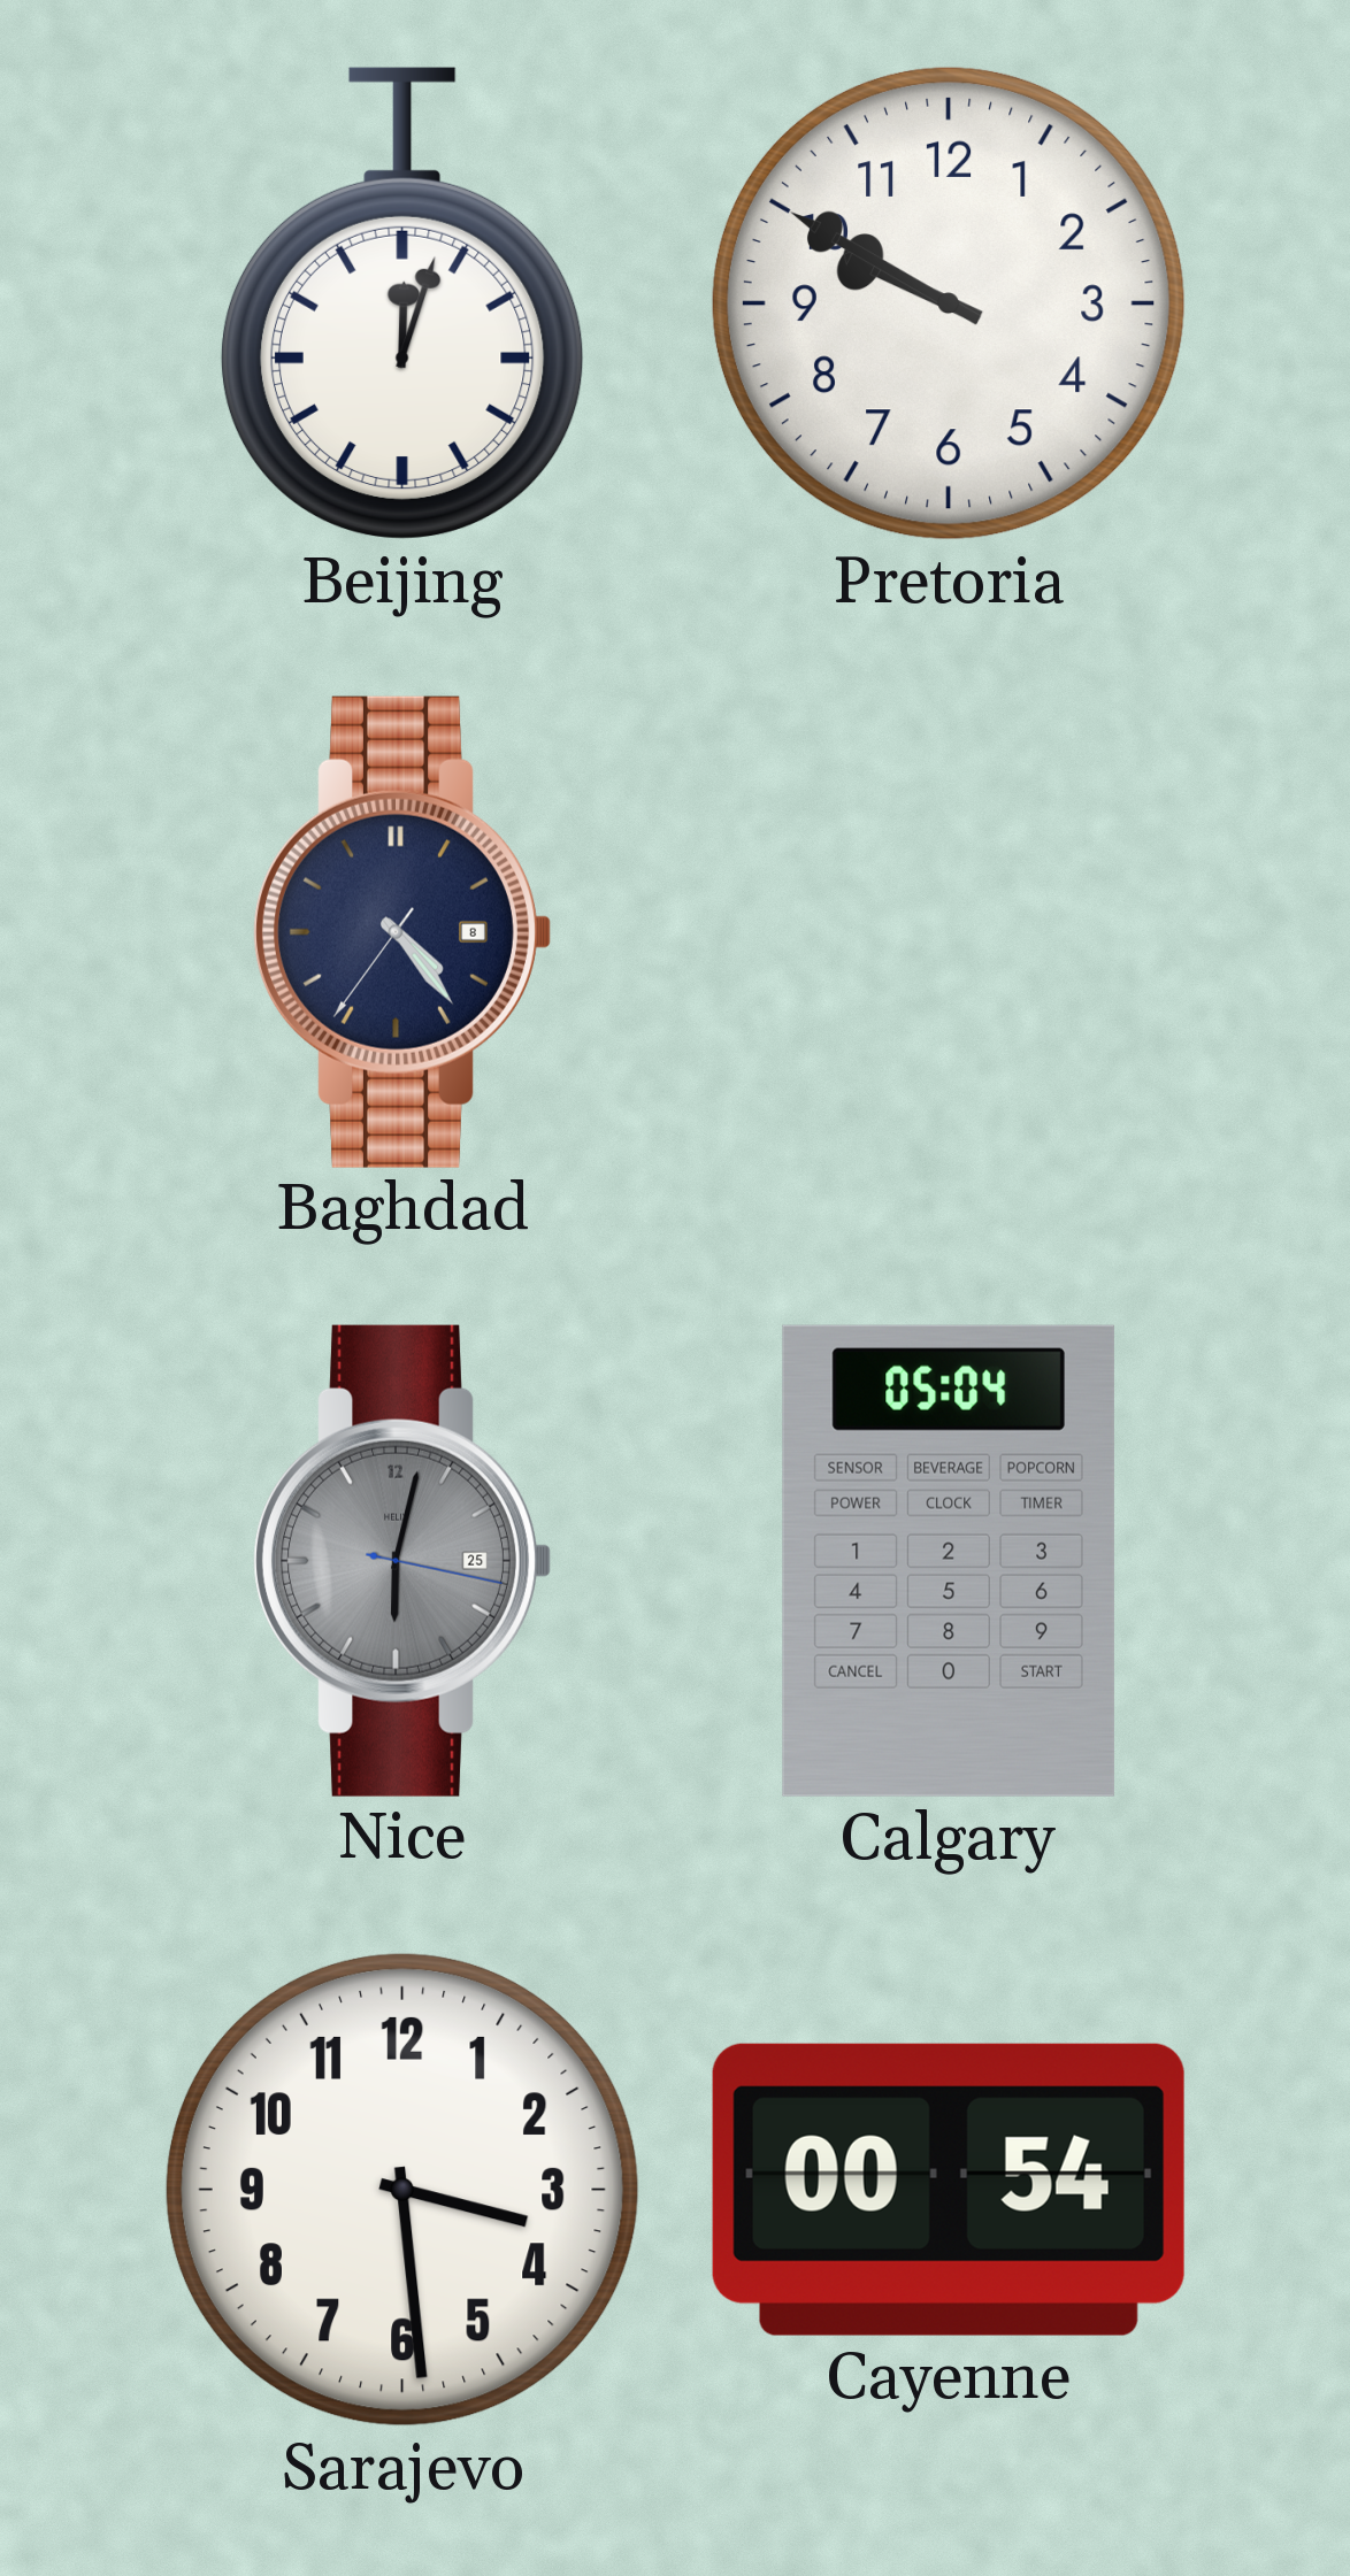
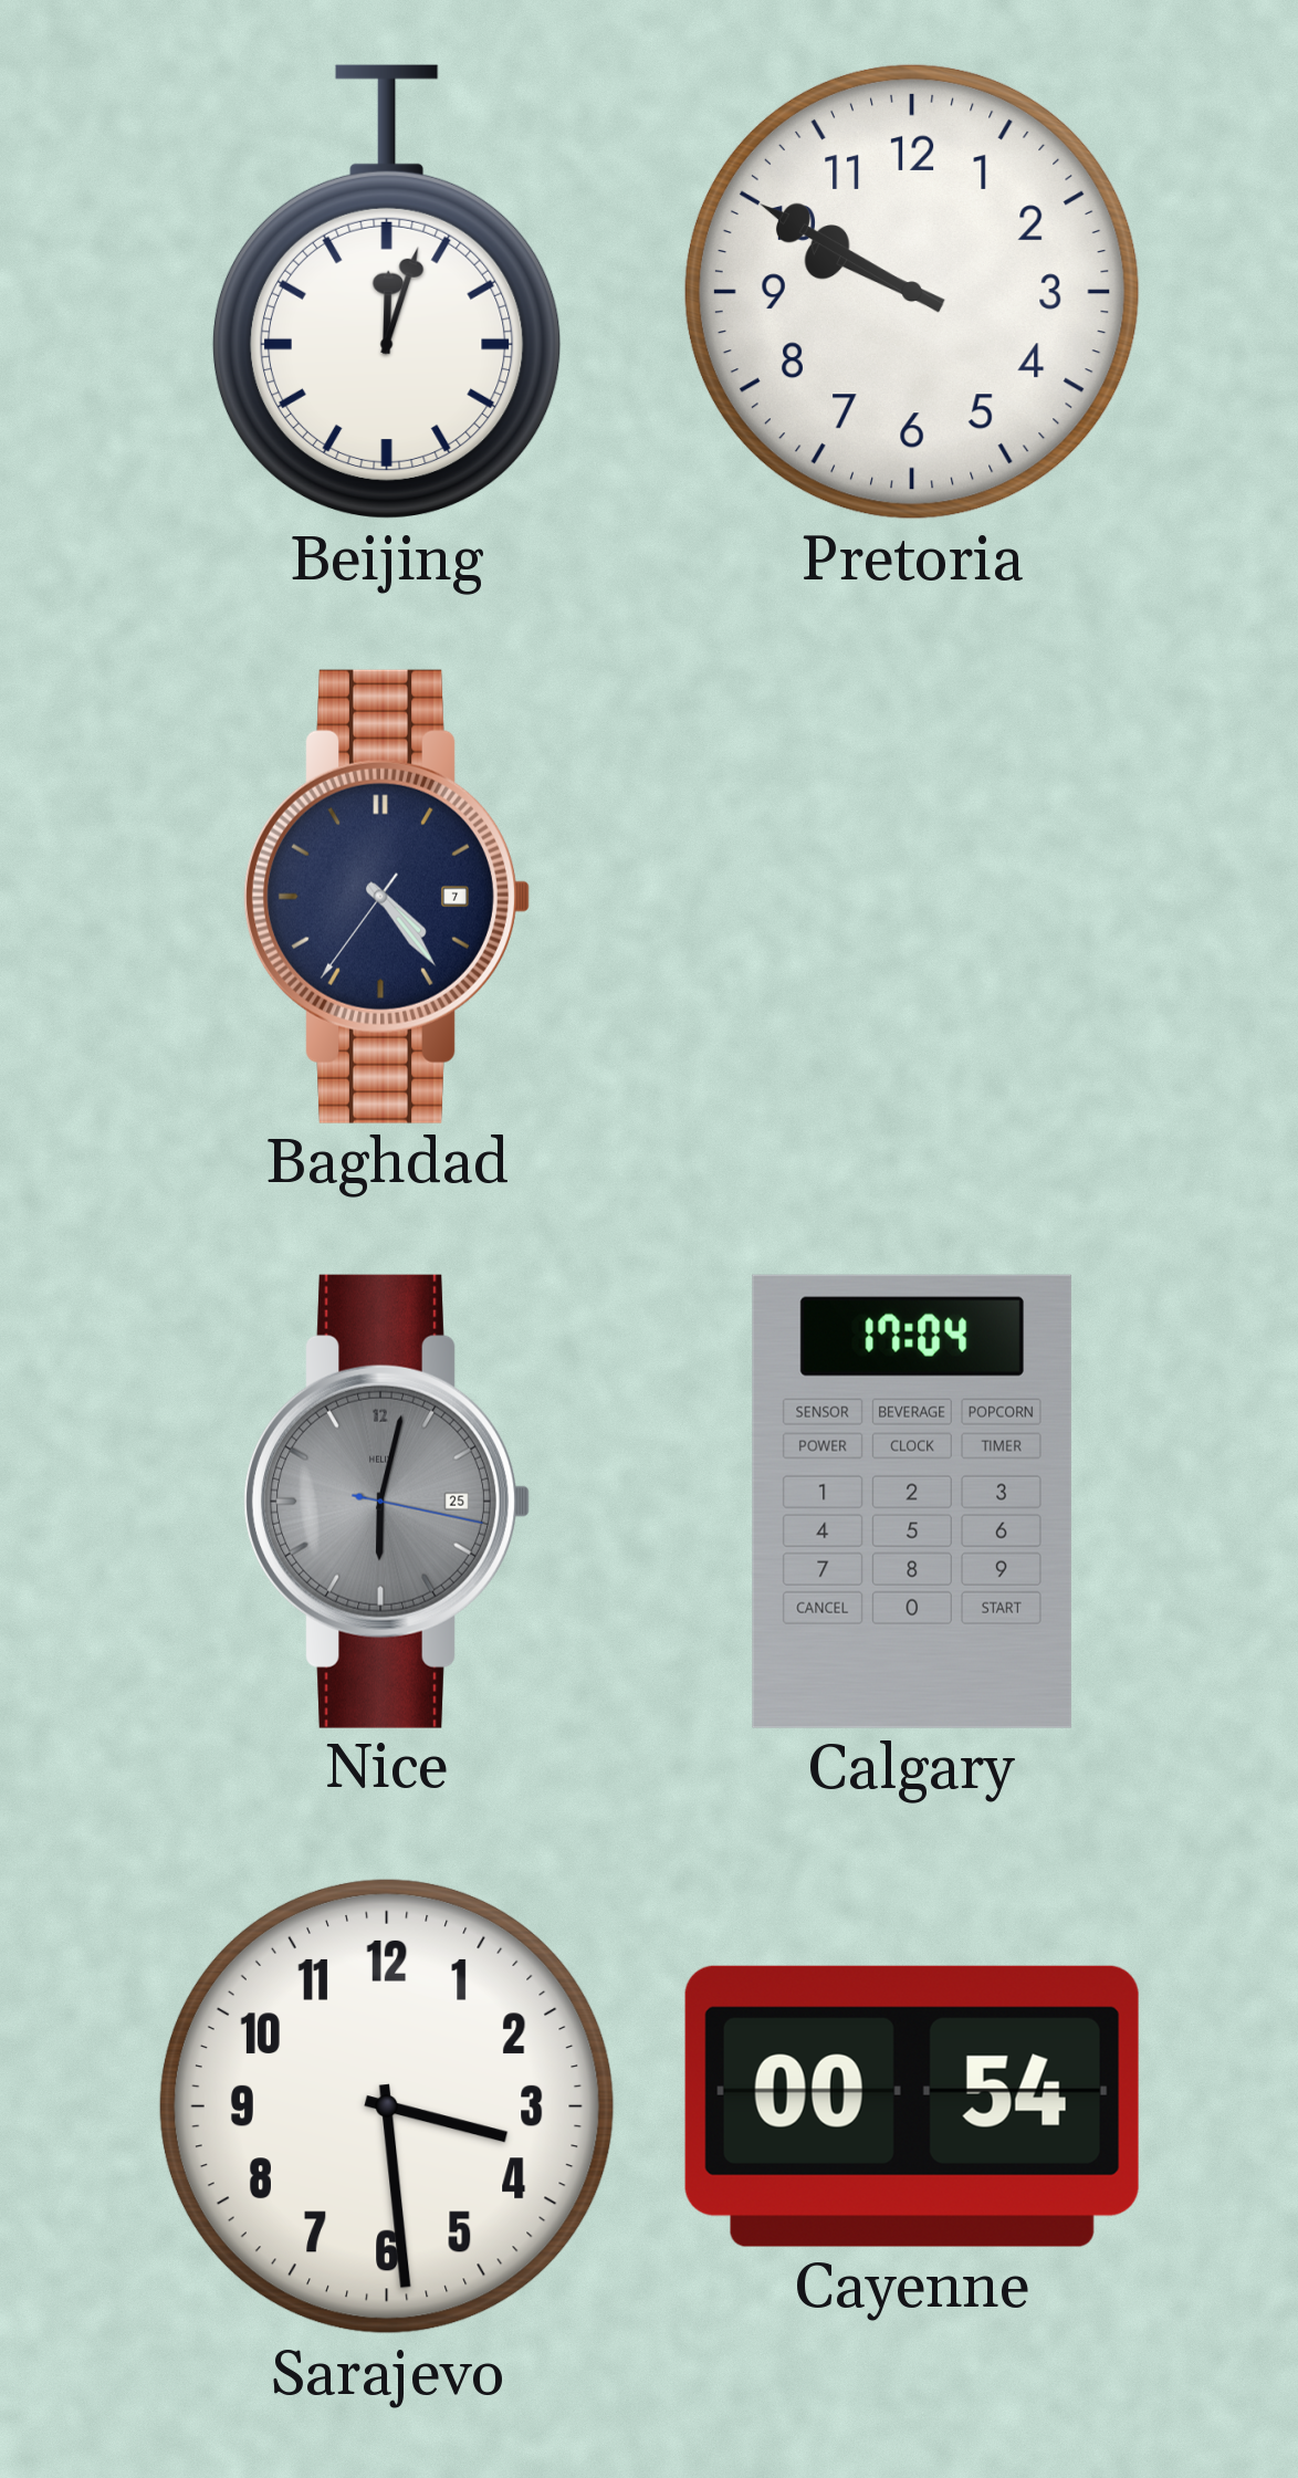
Baghdad date: 8 -> 7 (387, 897)
Calgary: 05:04 -> 17:04 (912, 1502)
